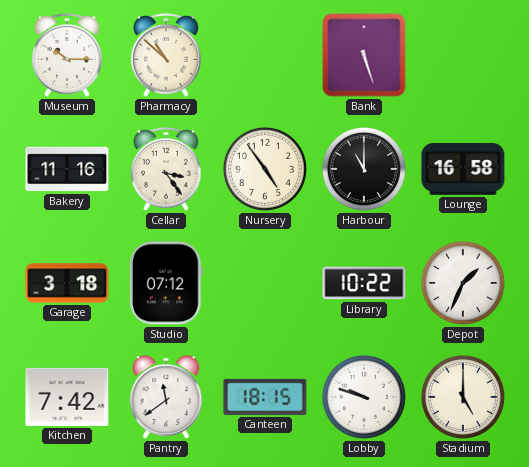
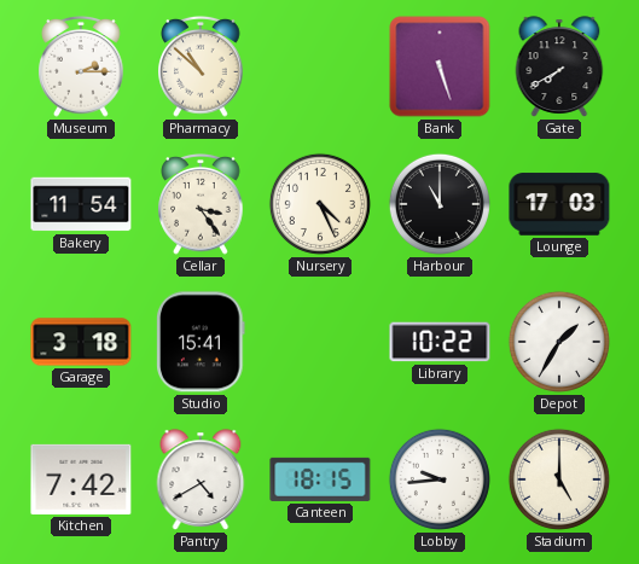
Museum: 10:15 -> 2:15 (81, 68)
Gate: none -> 7:40 (559, 66)
Bakery: 11:16 -> 11:54 (81, 204)
Nursery: 4:54 -> 4:26 (320, 204)
Lounge: 16:58 -> 17:03 (559, 204)
Studio: 07:12 -> 15:41 (201, 342)
Depot: 1:34 -> 1:35 (559, 342)
Pantry: 11:39 -> 4:40 (201, 479)
Lobby: 9:48 -> 9:44 (440, 479)
